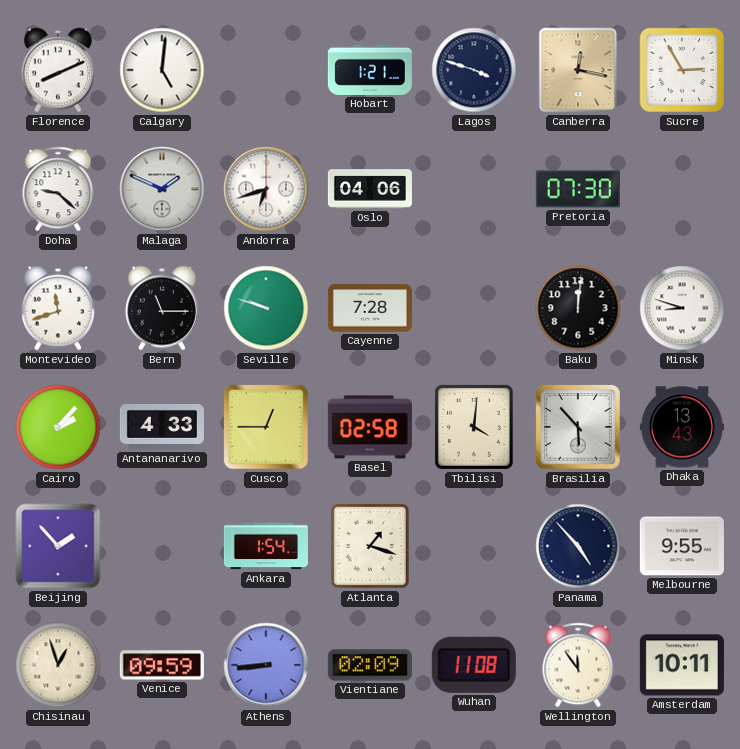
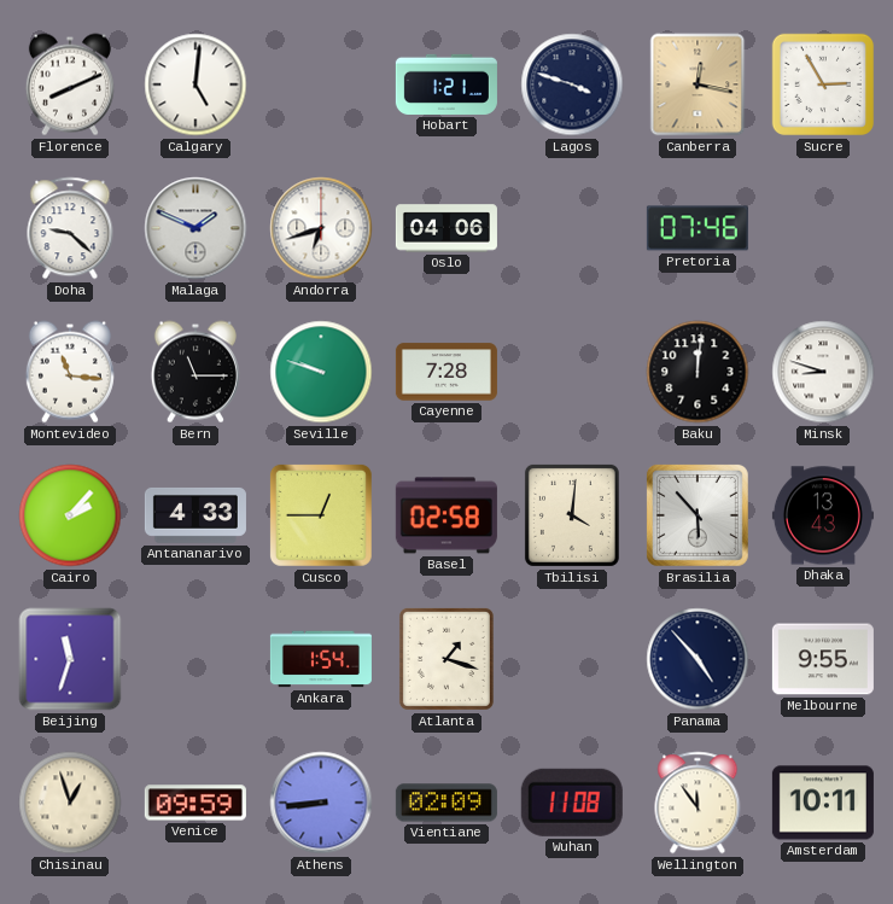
Pretoria: 07:30 -> 07:46 (698, 228)
Montevideo: 11:42 -> 11:16 (70, 372)
Beijing: 1:53 -> 11:33 (70, 659)
